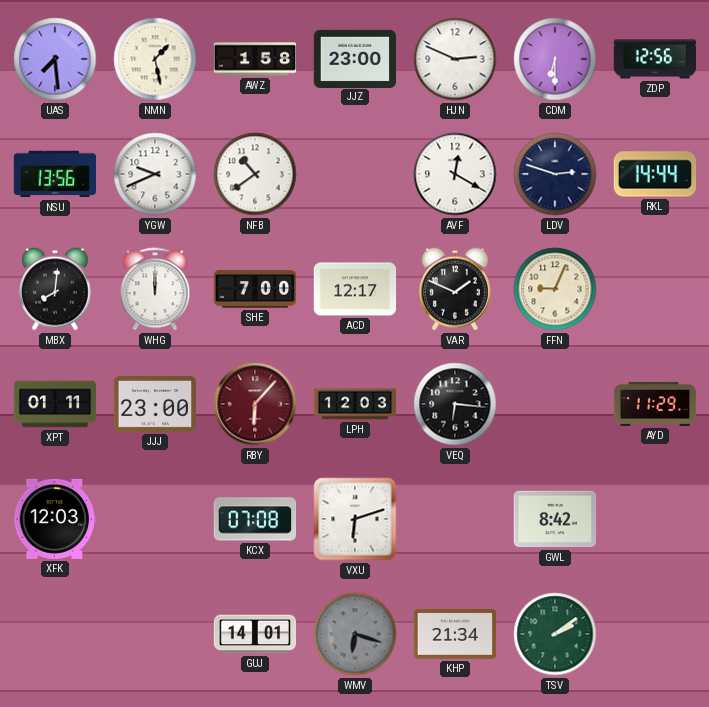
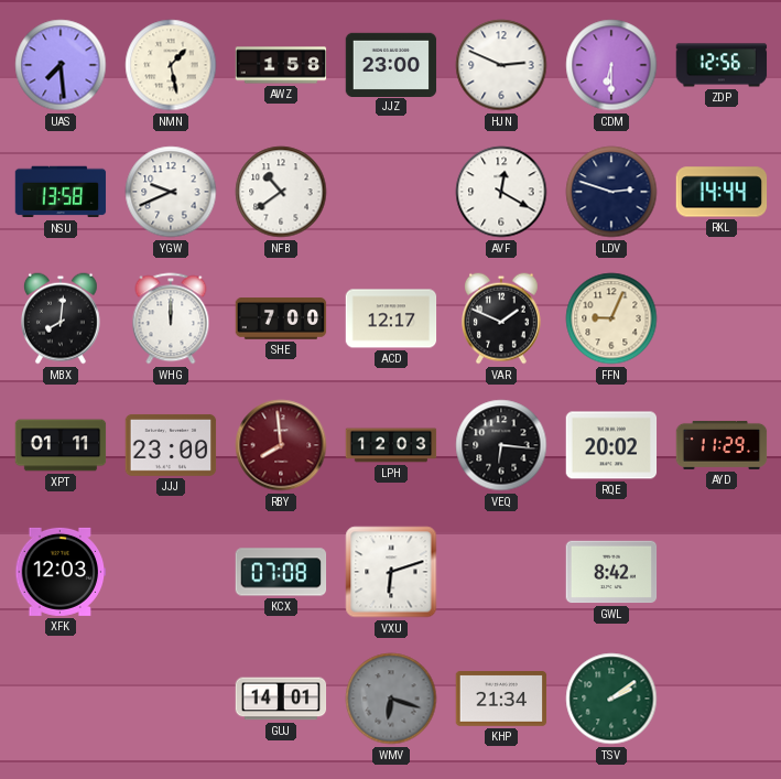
NSU: 13:56 -> 13:58 (61, 192)
RBY: 6:07 -> 7:59 (281, 445)
RQE: none -> 20:02 (611, 445)
